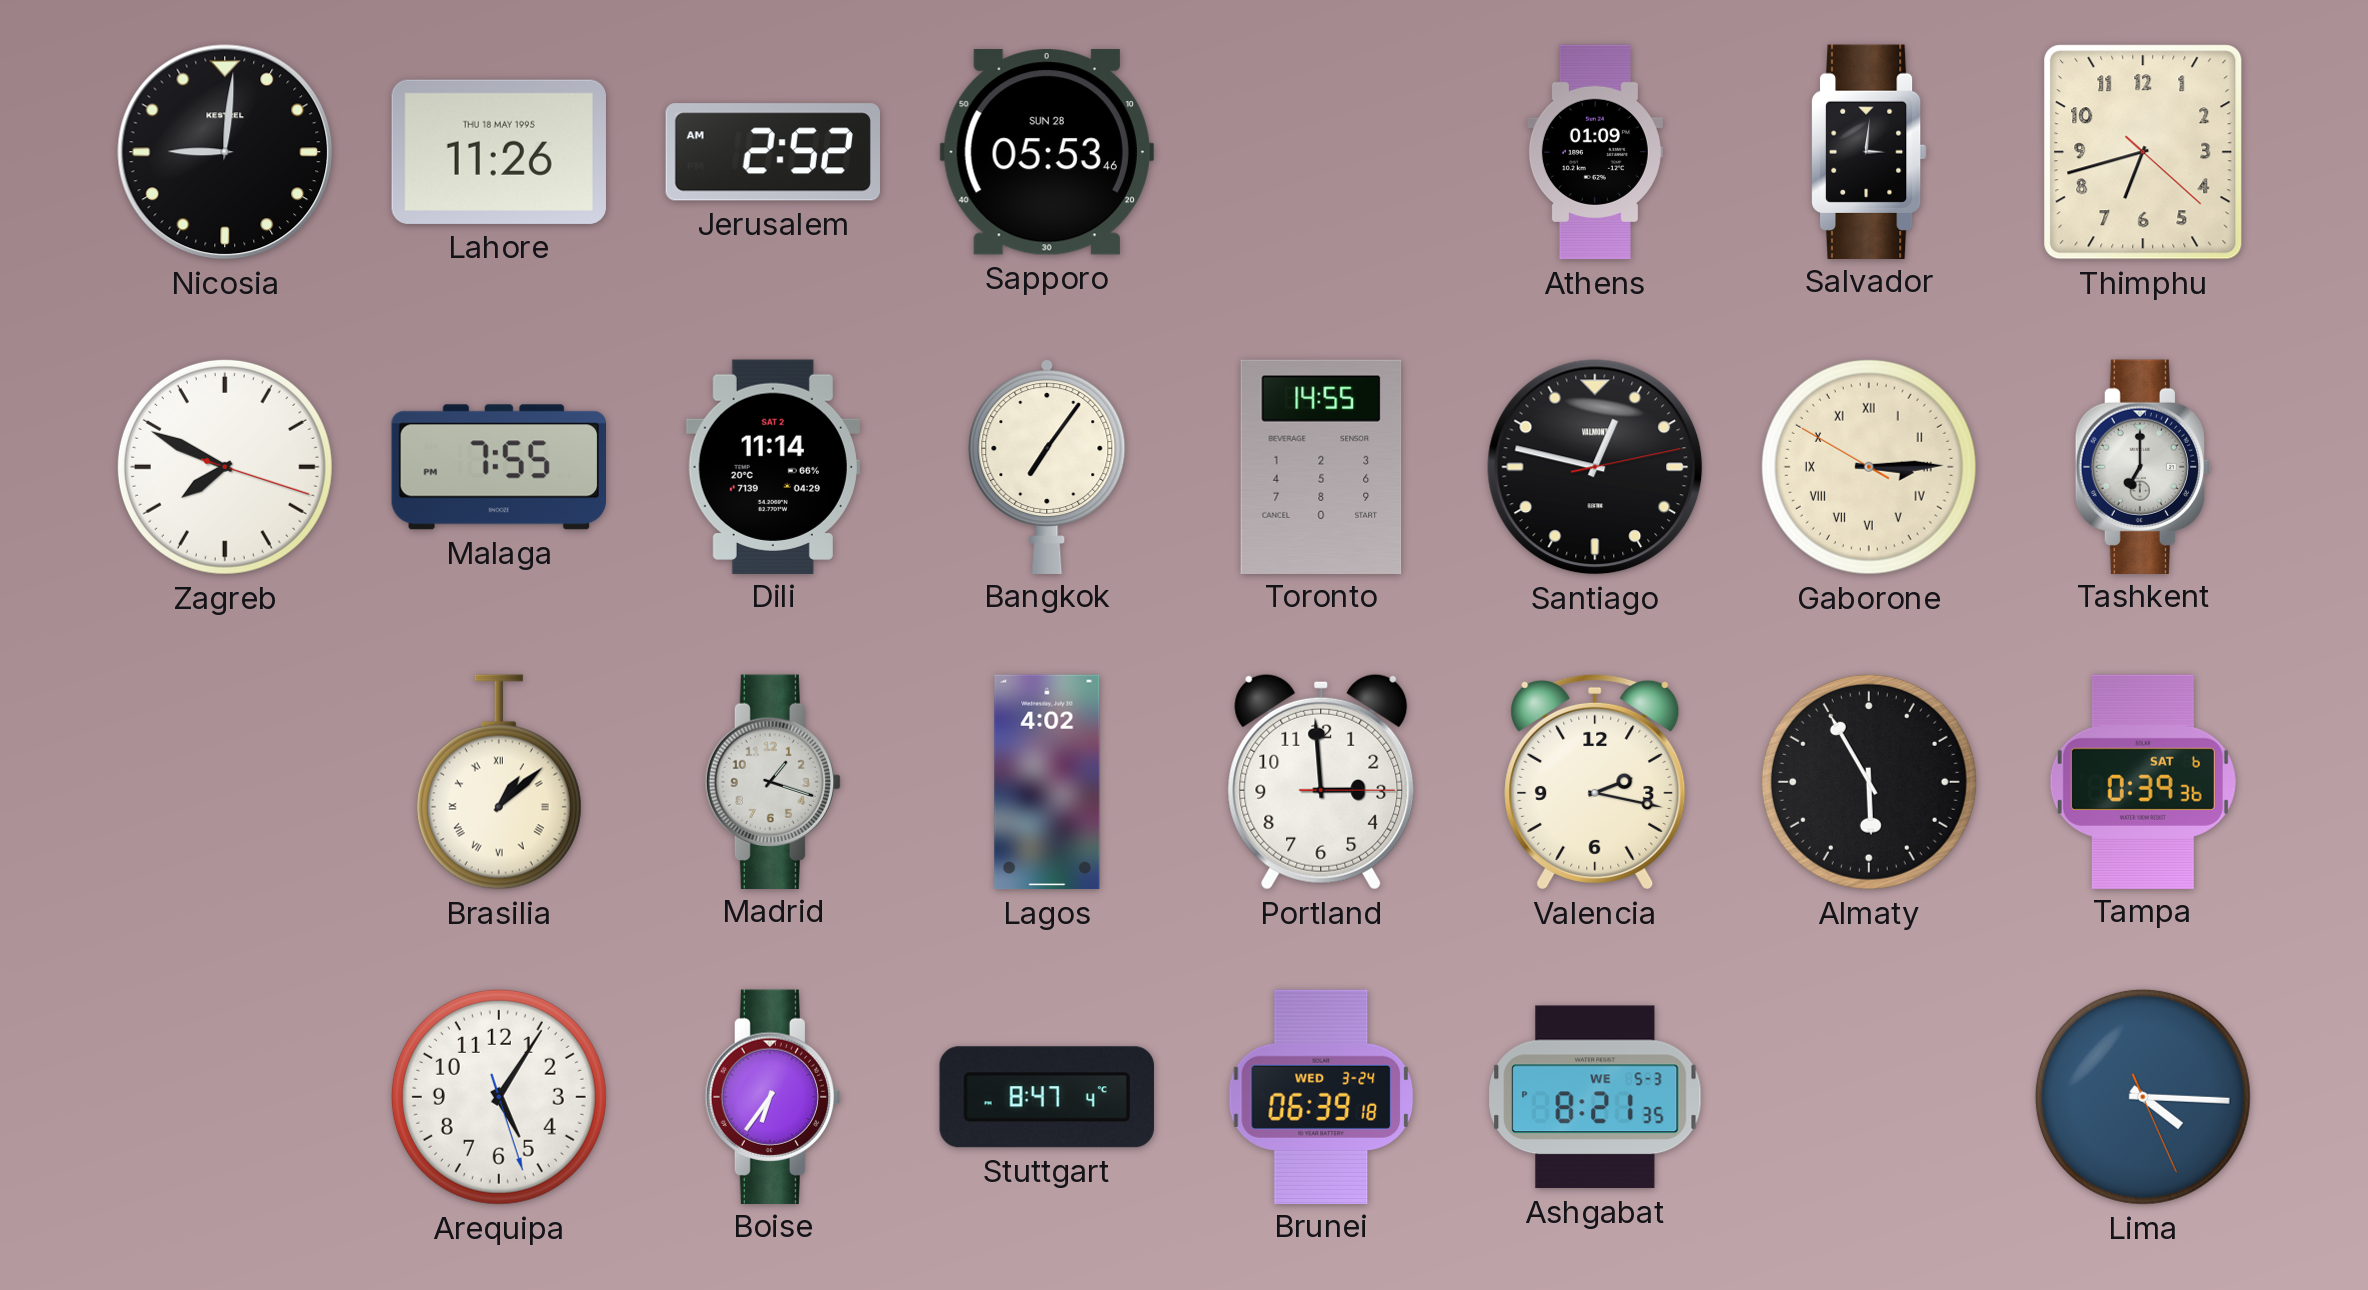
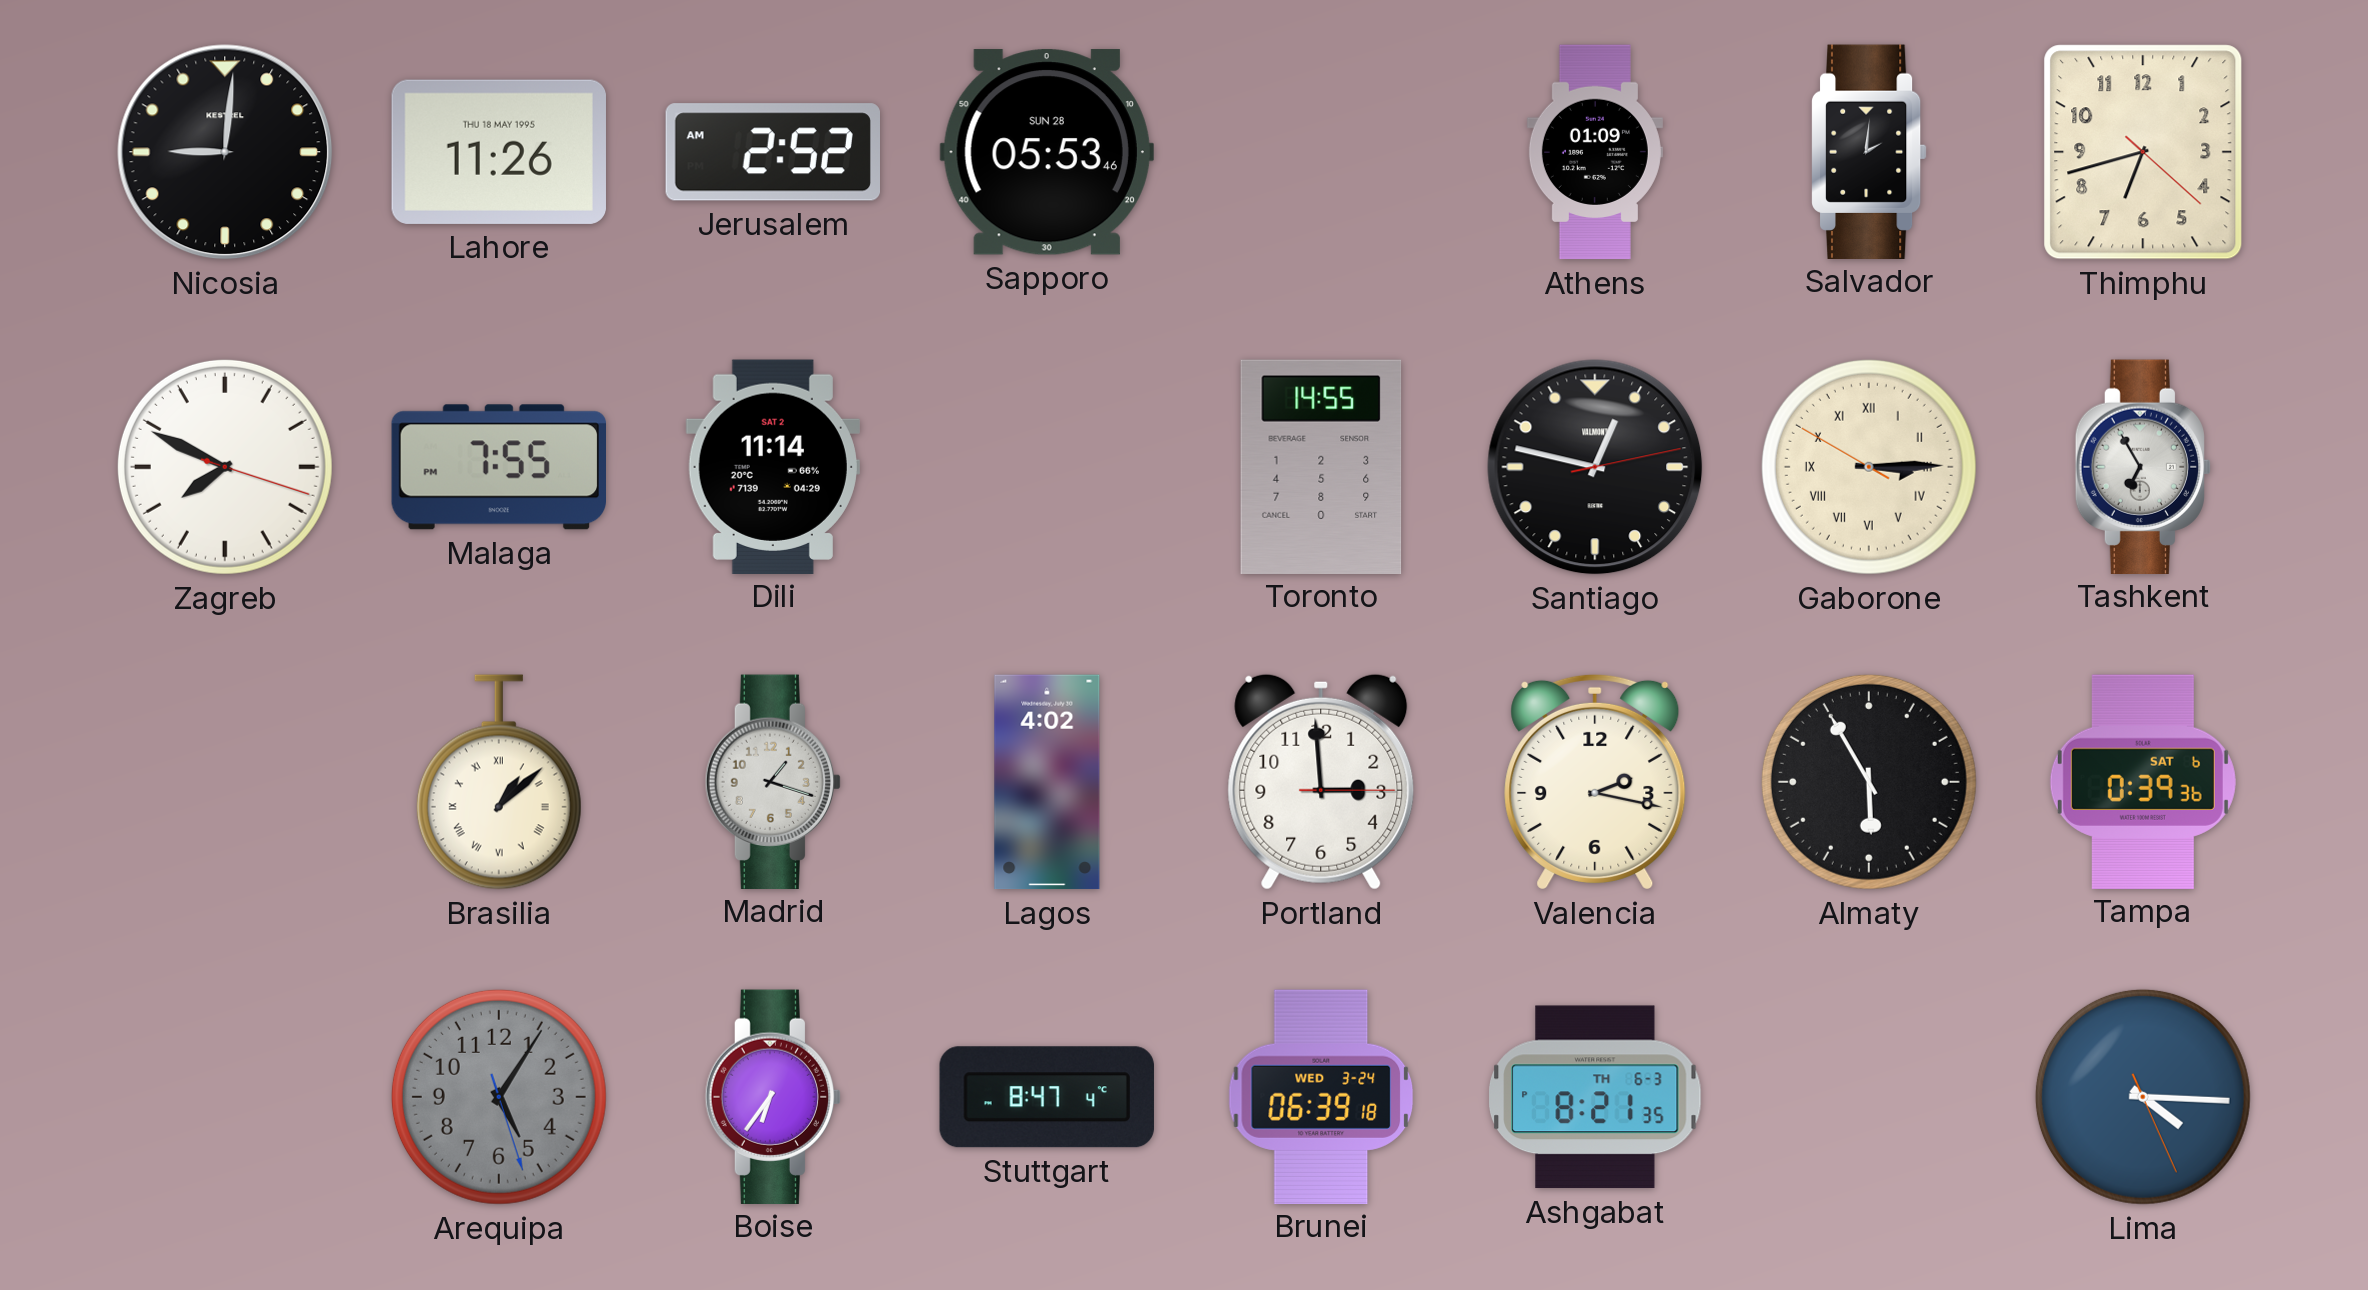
Salvador: 3:01 -> 2:01 (1869, 151)
Bangkok: 7:06 -> none (1047, 466)
Tashkent: 7:00 -> 6:55 (2142, 466)
Arequipa dial: white -> grey (499, 1097)
Ashgabat date: WE 5-3 -> TH 6-3 (1596, 1097)
